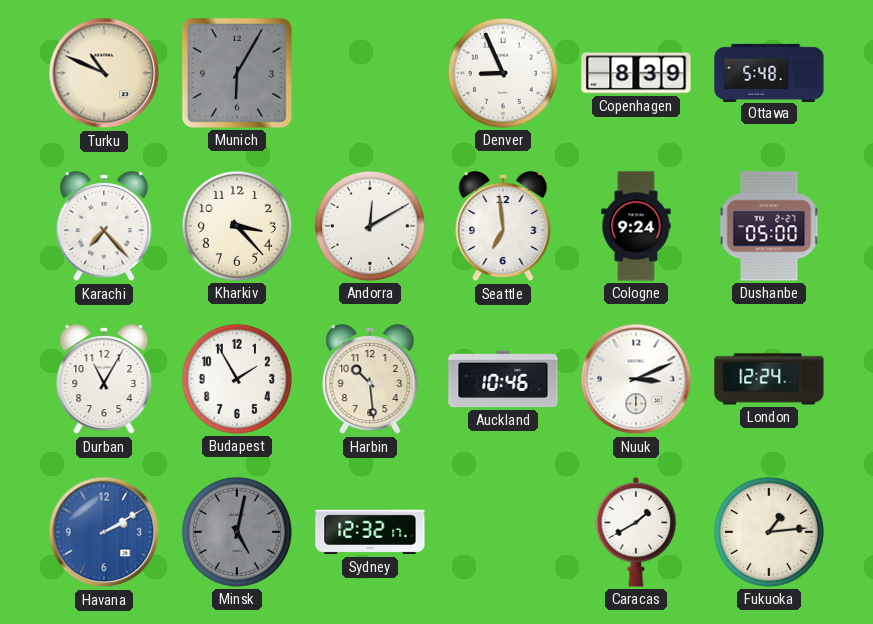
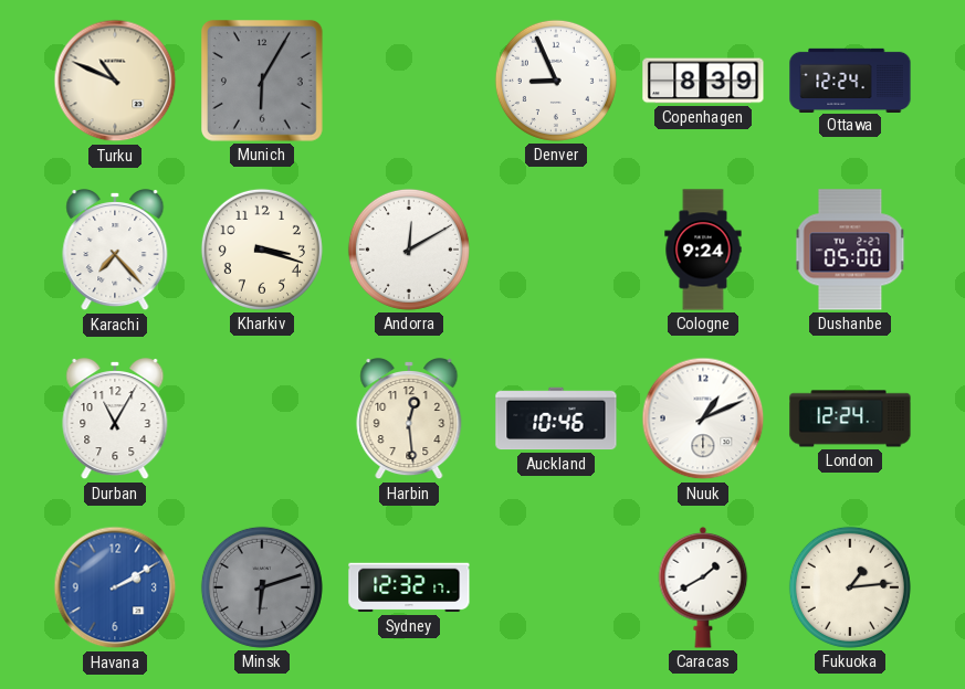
Ottawa: 5:48 -> 12:24 (850, 79)
Kharkiv: 3:23 -> 3:18 (262, 250)
Seattle: 6:59 -> none (503, 227)
Budapest: 1:55 -> none (237, 379)
Harbin: 10:29 -> 12:29 (409, 420)
Nuuk: 3:11 -> 1:11 (703, 418)
Minsk: 5:02 -> 6:12 (262, 587)
